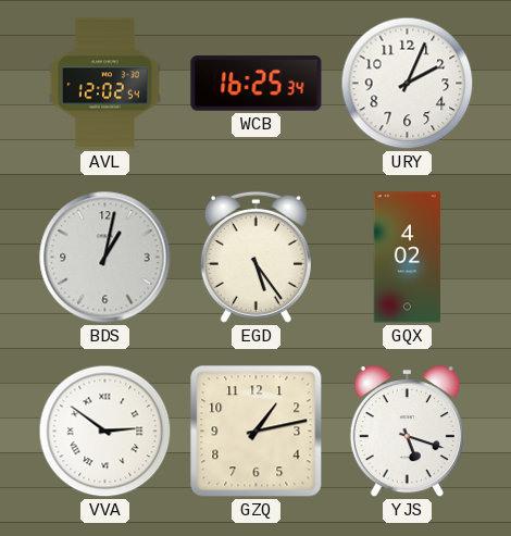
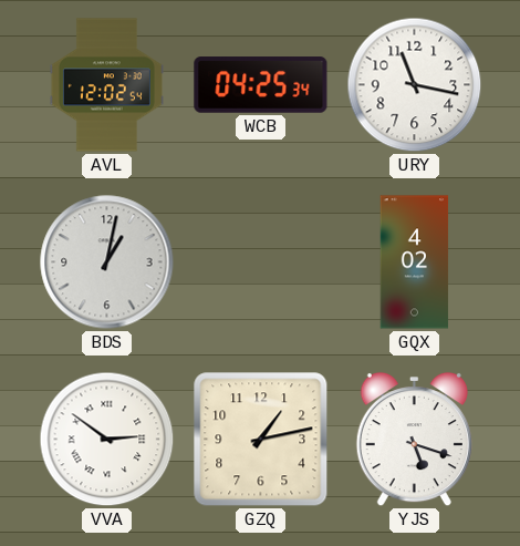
WCB: 16:25 -> 04:25 (261, 85)
URY: 2:04 -> 11:17 (415, 85)
EGD: 5:24 -> none (255, 257)
